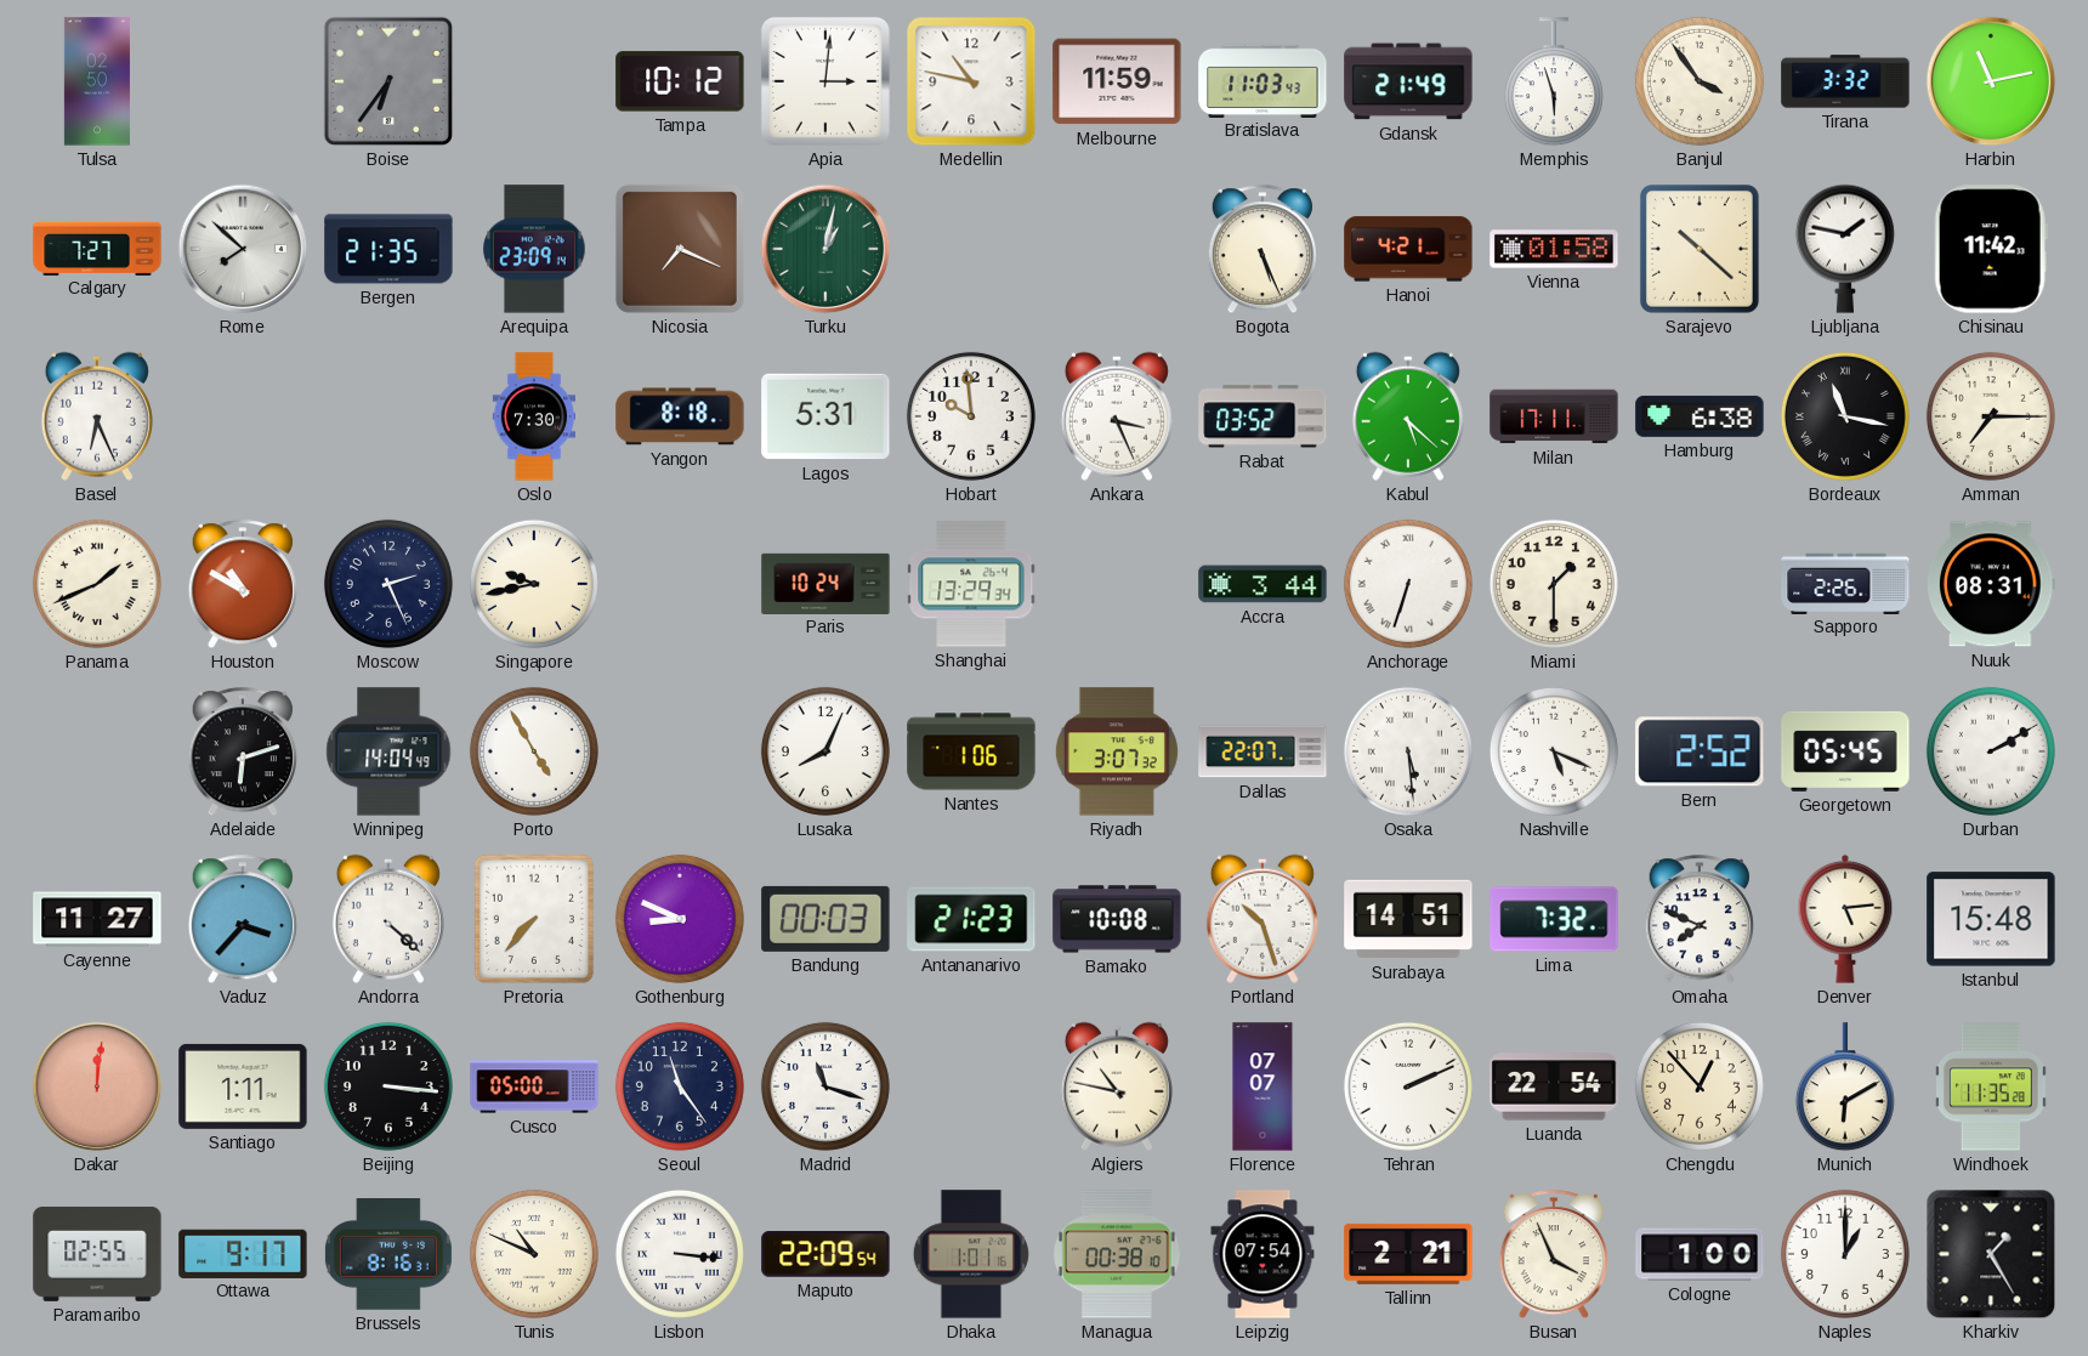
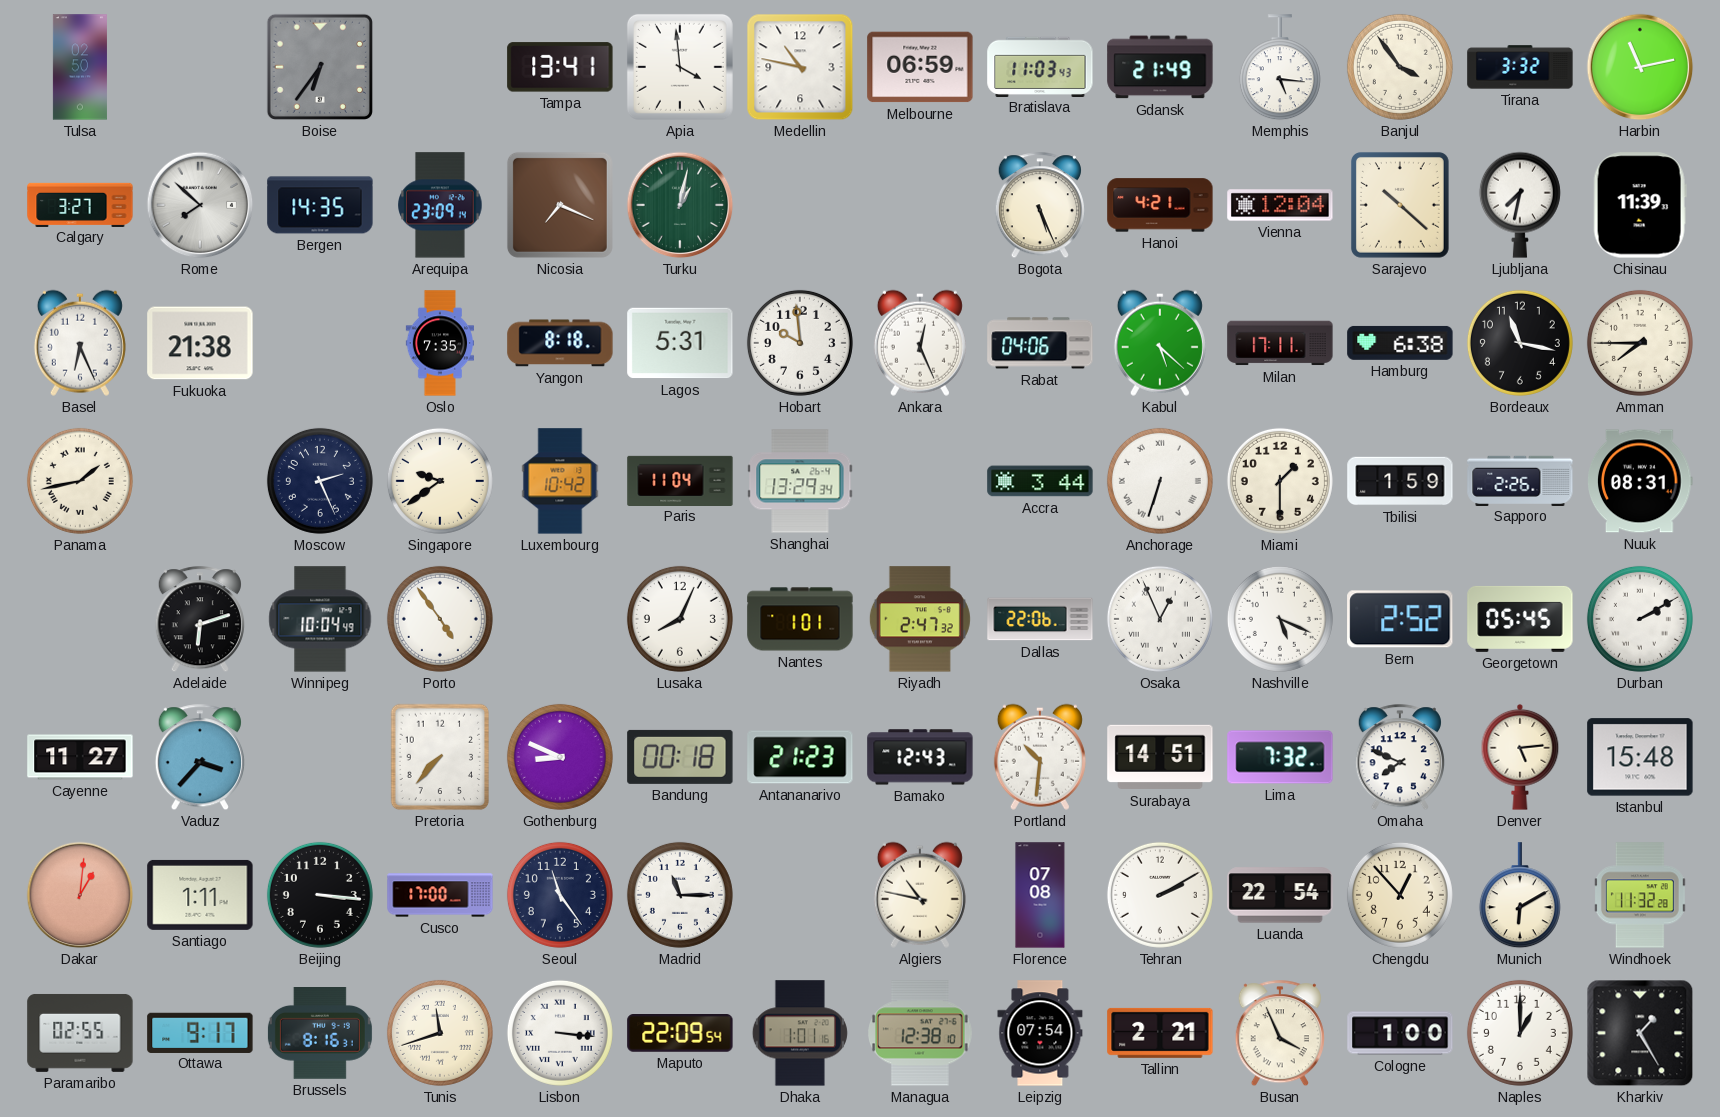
Tampa: 10:12 -> 13:41 (560, 67)
Apia: 3:01 -> 3:59 (680, 67)
Melbourne: 11:59 -> 06:59 (920, 67)
Memphis: 5:57 -> 5:16 (1280, 68)
Calgary: 7:27 -> 3:27 (80, 204)
Bergen: 21:35 -> 14:35 (320, 205)
Vienna: 01:58 -> 12:04 (1280, 205)
Ljubljana: 1:47 -> 7:32 (1520, 205)
Chisinau: 11:42 -> 11:39 (1640, 205)
Fukuoka: none -> 21:38 (200, 343)
Oslo: 7:30 -> 7:35 (440, 343)
Ankara: 3:26 -> 12:26 (920, 343)
Rabat: 03:52 -> 04:06 (1040, 343)
Bordeaux numerals: Roman -> Arabic (1520, 343)
Amman: 7:15 -> 7:45 (1640, 343)
Panama: 1:41 -> 1:43 (80, 481)
Houston: 10:50 -> none (243, 585)
Singapore: 9:43 -> 9:39 (440, 481)
Luxembourg: none -> 10:42 (560, 481)
Paris: 10:24 -> 11:04 (680, 480)
Tbilisi: none -> 1:59 (1400, 481)
Winnipeg: 14:04 -> 10:04 (320, 619)
Porto: 4:55 -> 4:54 (440, 619)
Nantes: 1:06 -> 1:01 (800, 619)
Riyadh: 3:07 -> 2:47 (920, 619)
Dallas: 22:07 -> 22:06 (1040, 619)
Osaka: 5:29 -> 12:56 (1160, 619)
Andorra: 4:22 -> none (388, 919)
Bandung: 00:03 -> 00:18 (680, 757)
Bamako: 10:08 -> 12:43 (920, 757)
Portland: 10:27 -> 10:31 (1040, 757)
Dakar: 12:01 -> 1:01 (80, 895)
Cusco: 05:00 -> 17:00 (440, 895)
Madrid: 11:18 -> 11:15 (680, 895)
Florence: 07:07 -> 07:08 (1040, 895)
Tehran: 2:11 -> 2:10 (1160, 895)
Windhoek: 11:35 -> 11:32 (1640, 895)
Tunis: 10:49 -> 11:42 (440, 1033)
Managua: 00:38 -> 12:38 (921, 1033)
